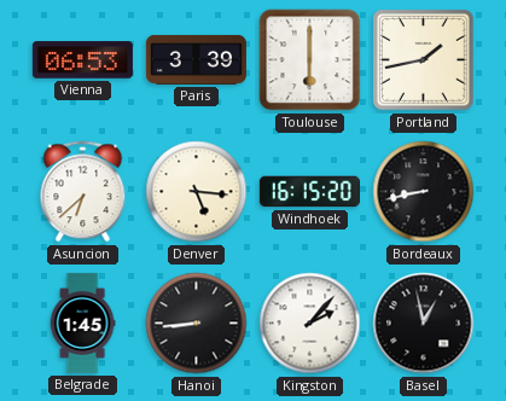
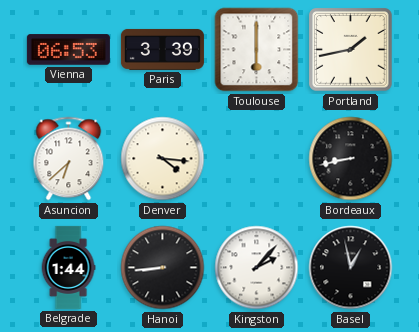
Denver: 5:16 -> 4:16 (163, 159)
Windhoek: 16:15 -> none (309, 192)
Belgrade: 1:45 -> 1:44 (68, 267)
